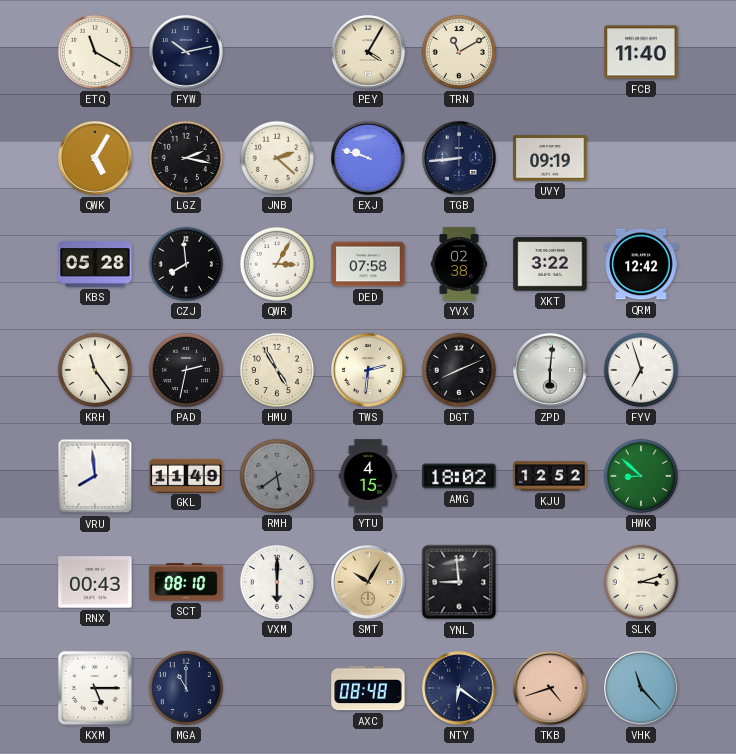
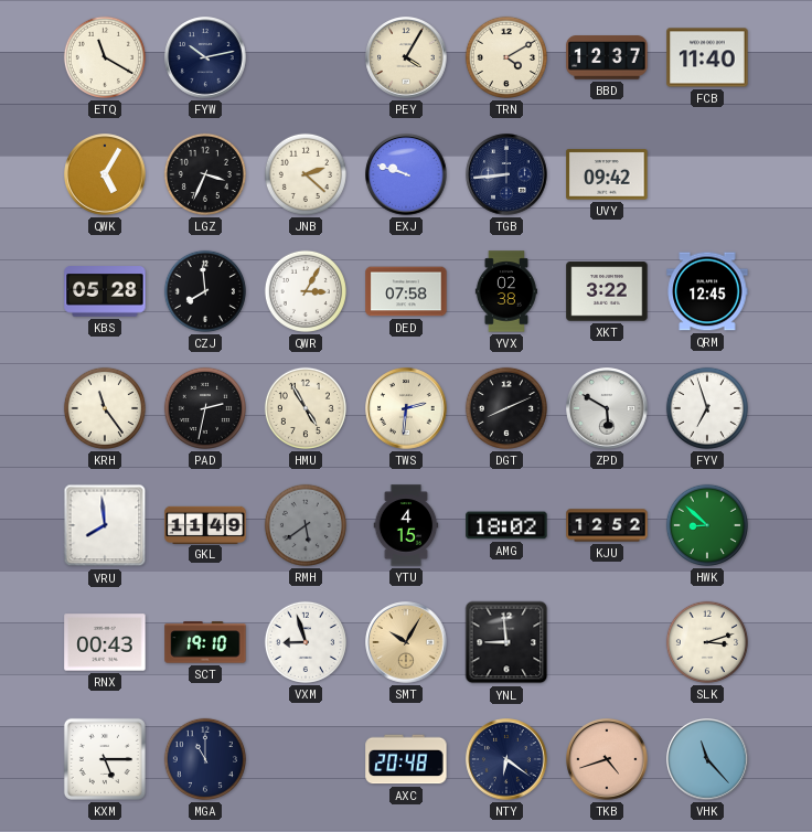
TRN: 11:10 -> 4:10 (506, 57)
BBD: none -> 12:37 (607, 57)
LGZ: 2:17 -> 3:34 (205, 174)
UVY: 09:19 -> 09:42 (607, 174)
QRM: 12:42 -> 12:45 (707, 291)
ZPD: 6:01 -> 5:50 (607, 408)
SCT: 08:10 -> 19:10 (205, 642)
VXM: 6:00 -> 8:57 (306, 642)
AXC: 08:48 -> 20:48 (406, 759)
